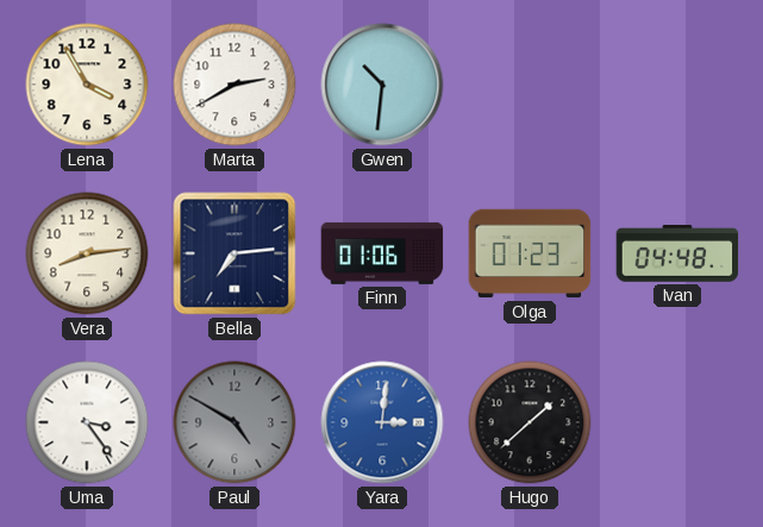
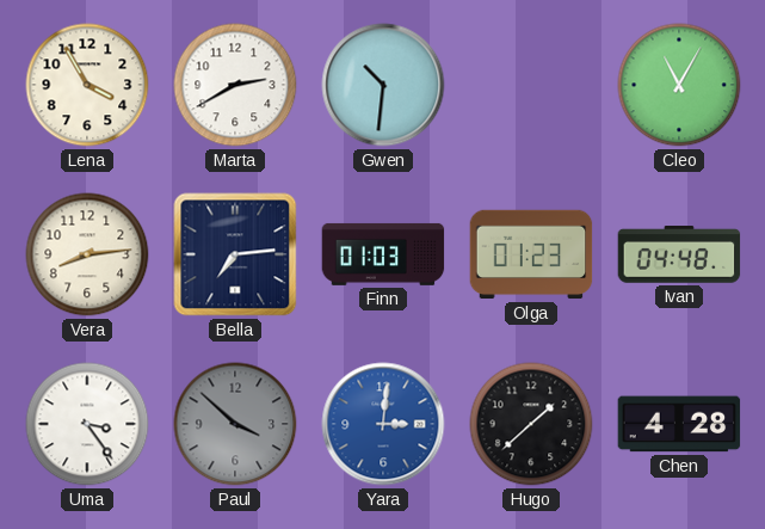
Cleo: none -> 11:05 (679, 85)
Finn: 01:06 -> 01:03 (383, 254)
Paul: 4:50 -> 3:52 (235, 424)
Chen: none -> 4:28 (679, 424)
